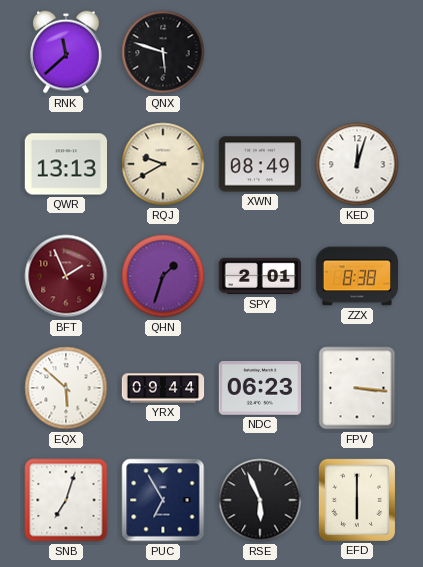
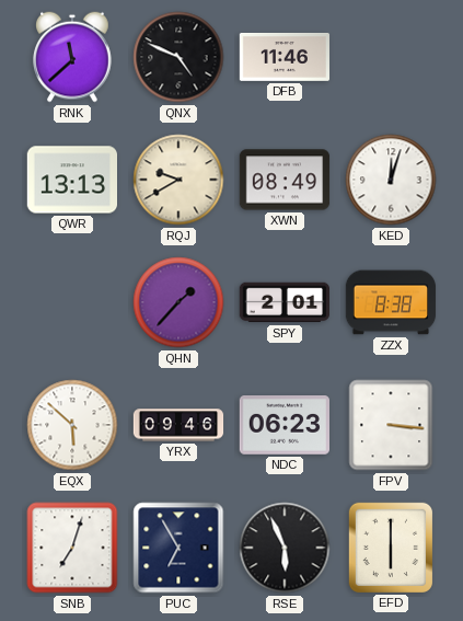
QNX: 5:48 -> 4:49 (178, 57)
DFB: none -> 11:46 (285, 57)
BFT: 1:56 -> none (66, 276)
QHN: 1:33 -> 1:37 (178, 302)
YRX: 09:44 -> 09:46 (178, 425)
